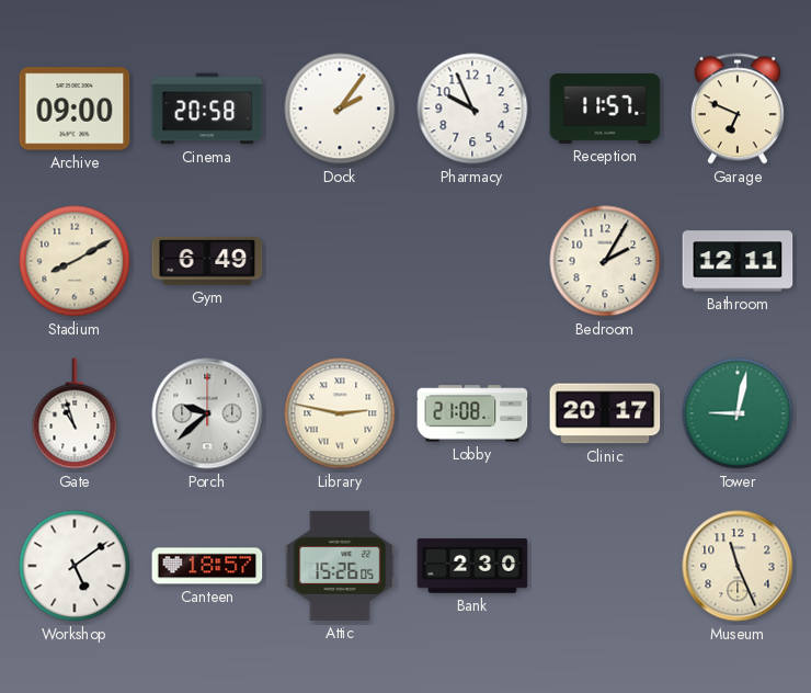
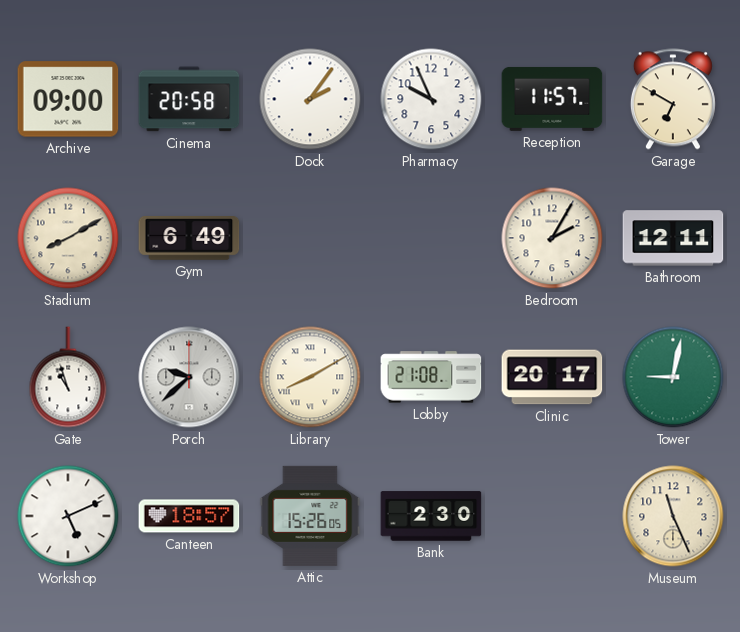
Garage: 6:49 -> 6:50 (673, 99)
Library: 2:47 -> 8:10 (310, 377)
Workshop: 5:09 -> 5:11 (68, 516)
